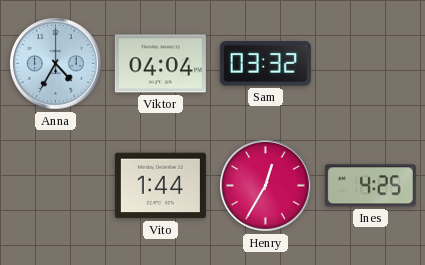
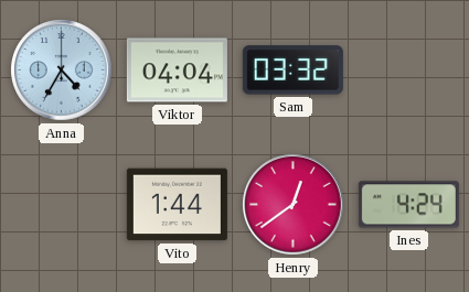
Henry: 12:35 -> 12:39 (294, 205)
Ines: 4:25 -> 4:24 (408, 205)
